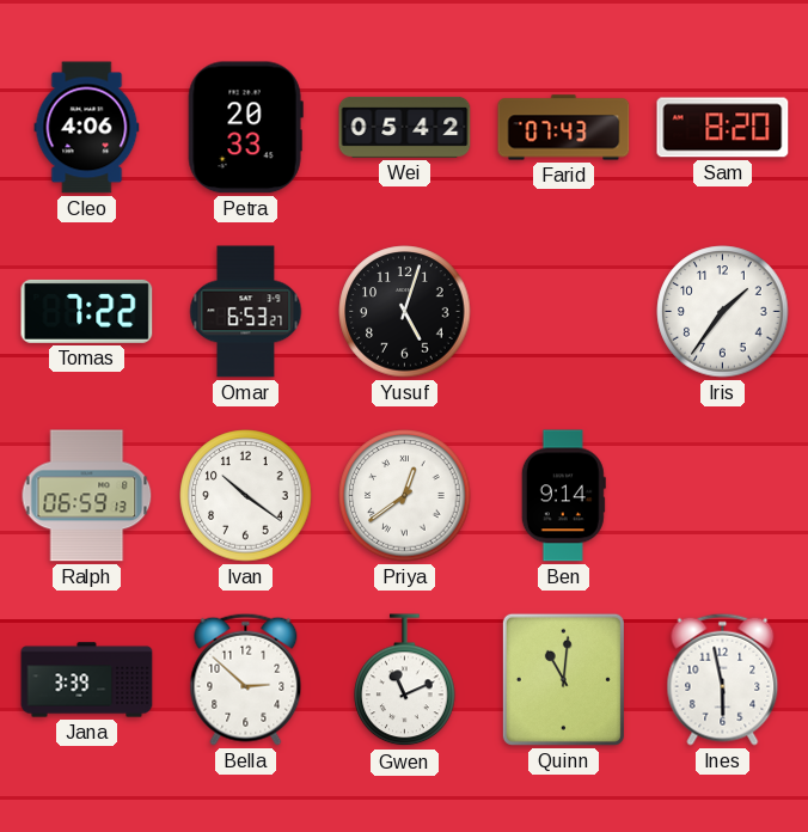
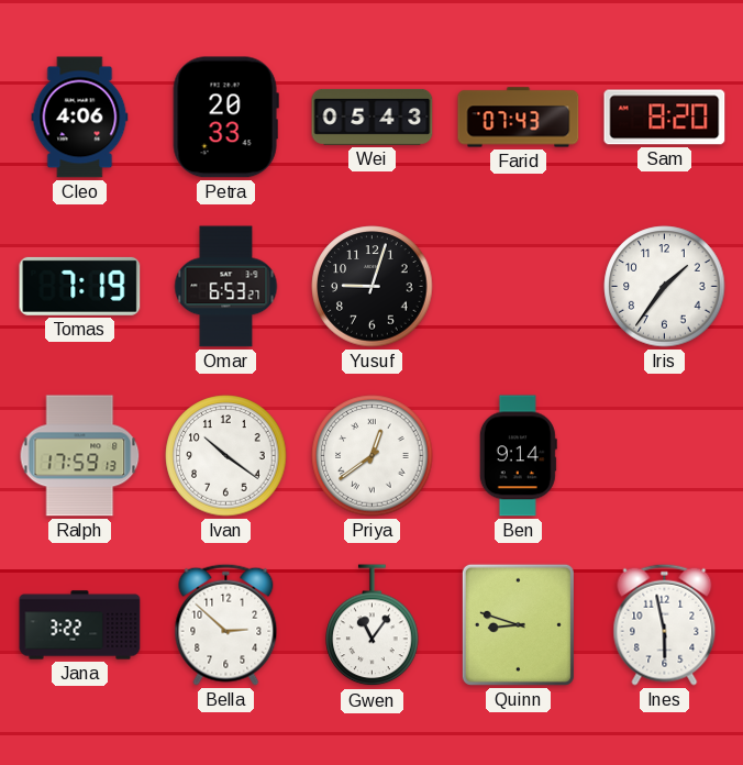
Wei: 05:42 -> 05:43 (373, 117)
Tomas: 7:22 -> 7:19 (80, 286)
Yusuf: 5:03 -> 9:03 (373, 287)
Ralph: 06:59 -> 17:59 (80, 456)
Jana: 3:39 -> 3:22 (80, 625)
Gwen: 11:11 -> 11:06 (373, 625)
Quinn: 11:01 -> 8:48 (518, 624)
